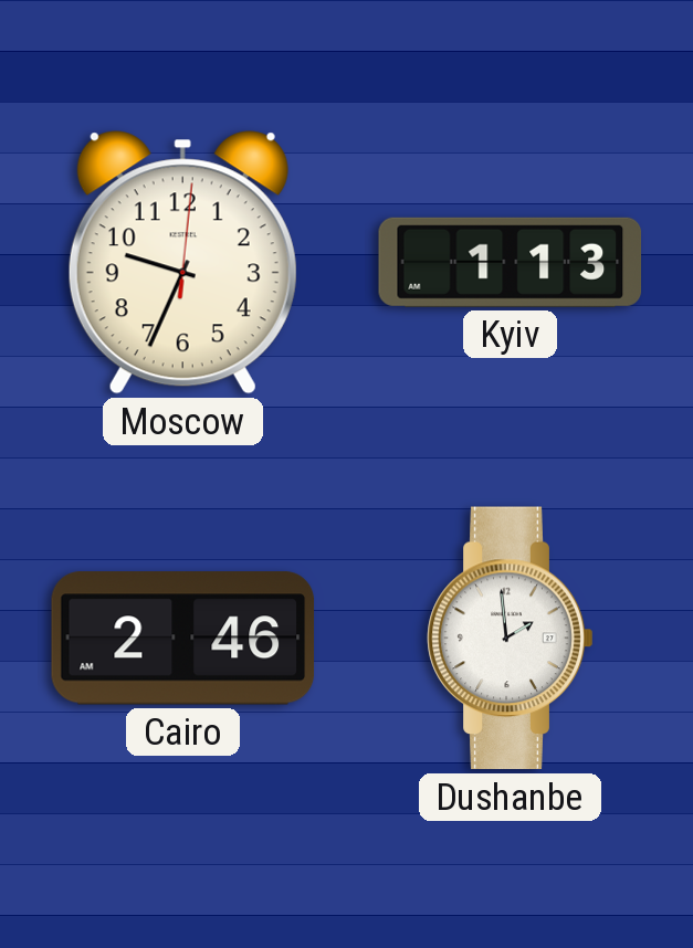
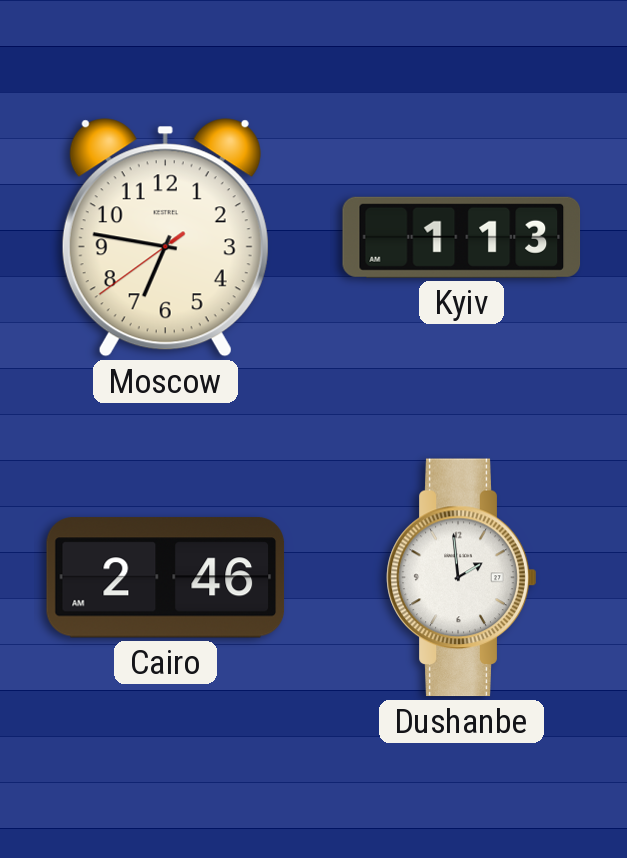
Moscow: 9:34 -> 6:46 (165, 238)
